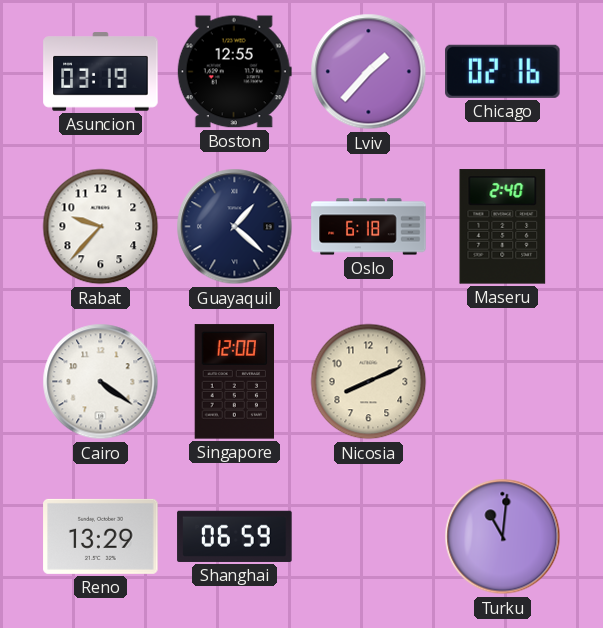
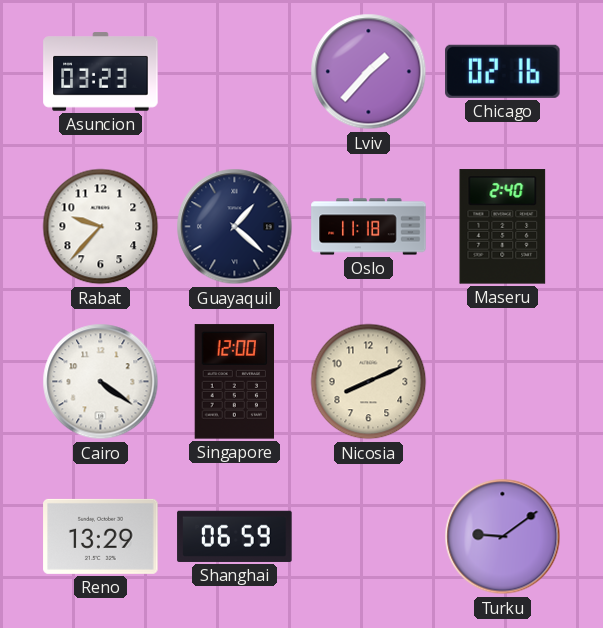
Asuncion: 03:19 -> 03:23 (101, 72)
Boston: 12:55 -> none (234, 72)
Oslo: 6:18 -> 11:18 (369, 227)
Turku: 11:01 -> 9:09 (503, 537)
